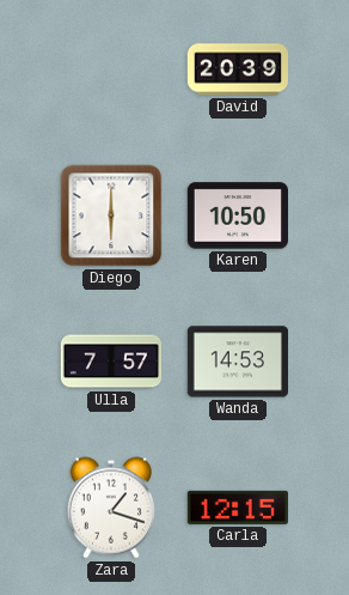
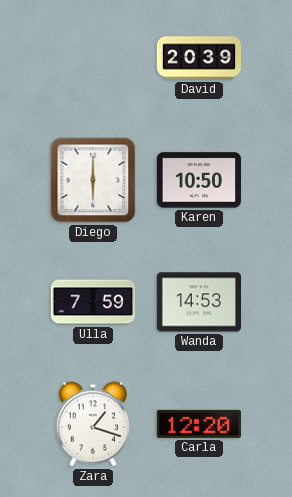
Ulla: 7:57 -> 7:59 (92, 302)
Carla: 12:15 -> 12:20 (199, 424)
